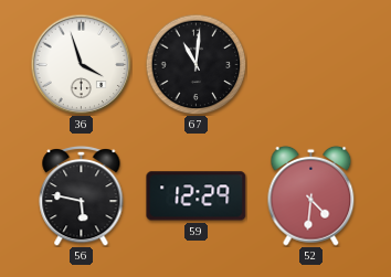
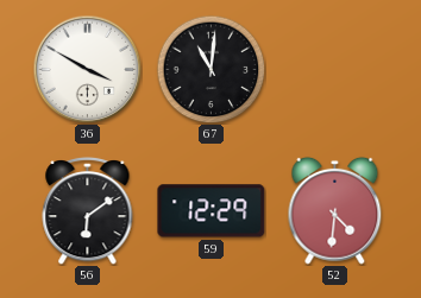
36: 3:57 -> 3:50 (87, 69)
56: 5:47 -> 6:09 (88, 210)
